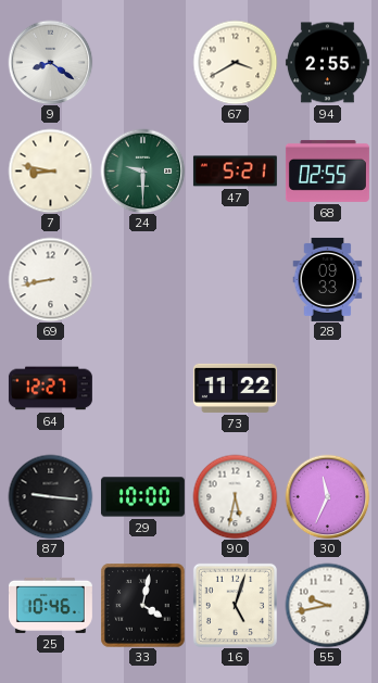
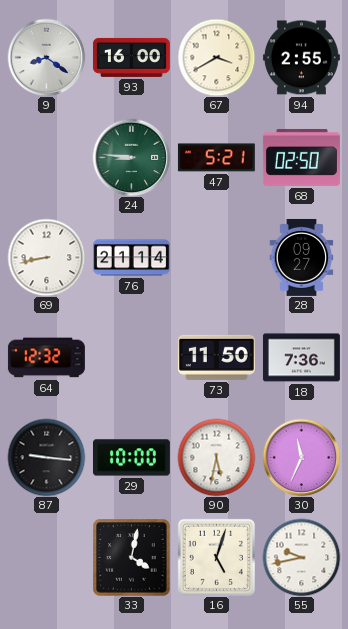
93: none -> 16:00 (131, 57)
7: 8:47 -> none (50, 170)
24: 9:30 -> 8:46 (131, 157)
68: 02:55 -> 02:50 (301, 157)
76: none -> 21:14 (131, 258)
28: 09:33 -> 09:27 (302, 257)
64: 12:27 -> 12:32 (46, 358)
73: 11:22 -> 11:50 (216, 357)
18: none -> 7:36 (301, 358)
25: 10:46 -> none (50, 605)
